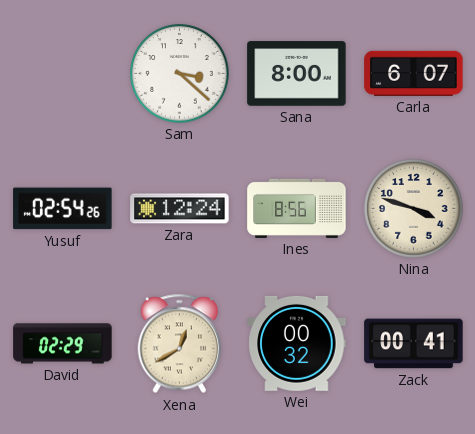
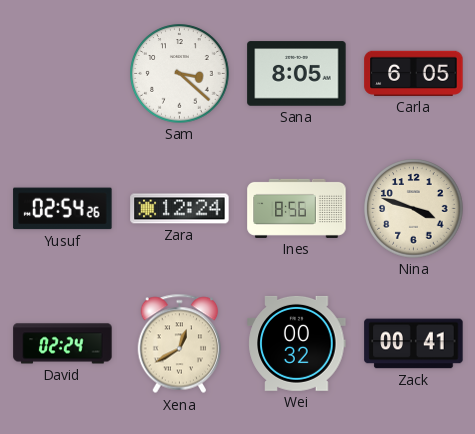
Sana: 8:00 -> 8:05 (297, 74)
Carla: 6:07 -> 6:05 (414, 73)
David: 02:29 -> 02:24 (63, 344)
